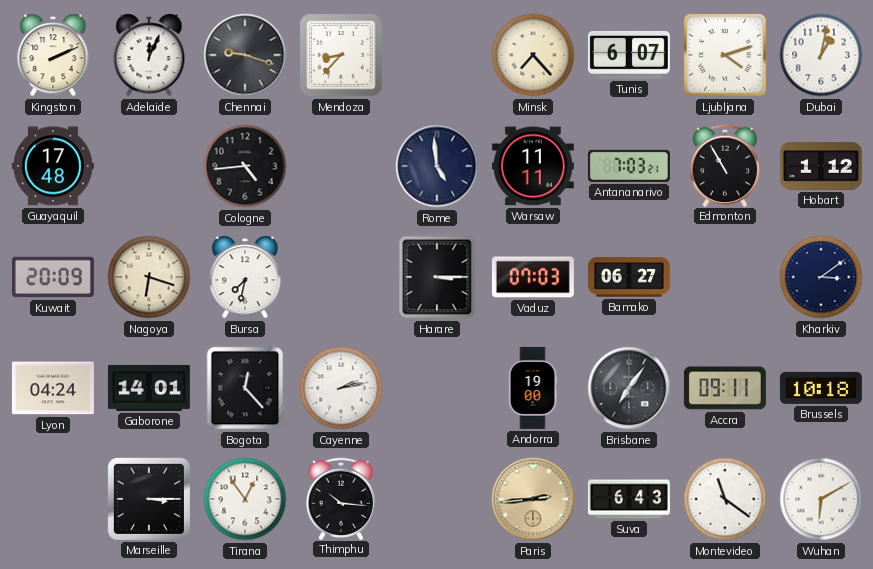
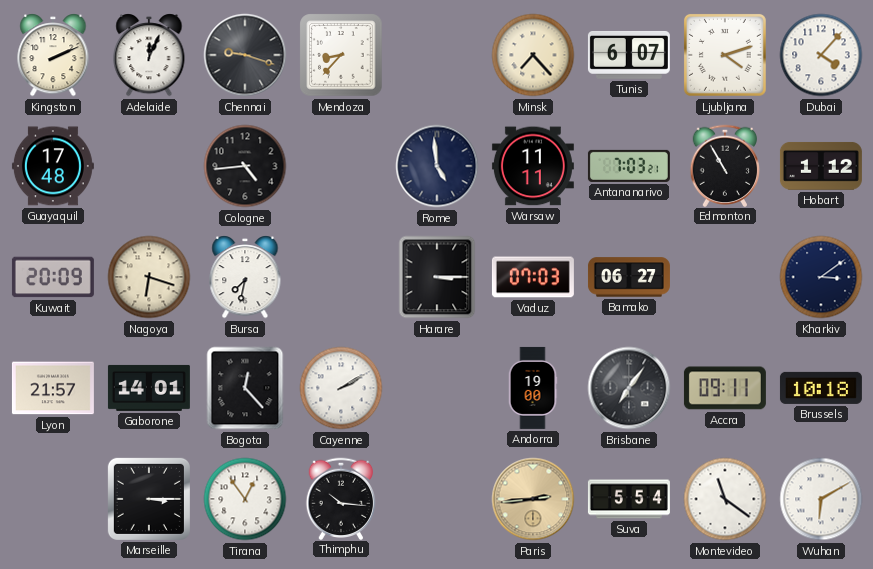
Dubai: 1:02 -> 4:07 (821, 55)
Lyon: 04:24 -> 21:57 (53, 388)
Cayenne: 2:13 -> 2:10 (341, 388)
Suva: 6:43 -> 5:54 (629, 499)
